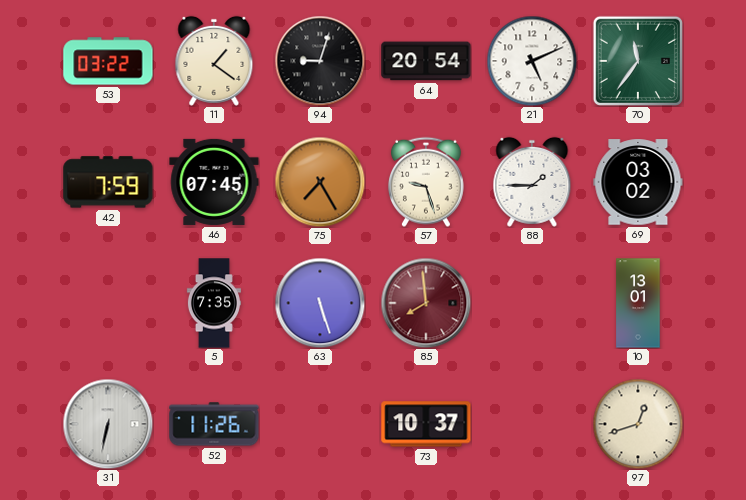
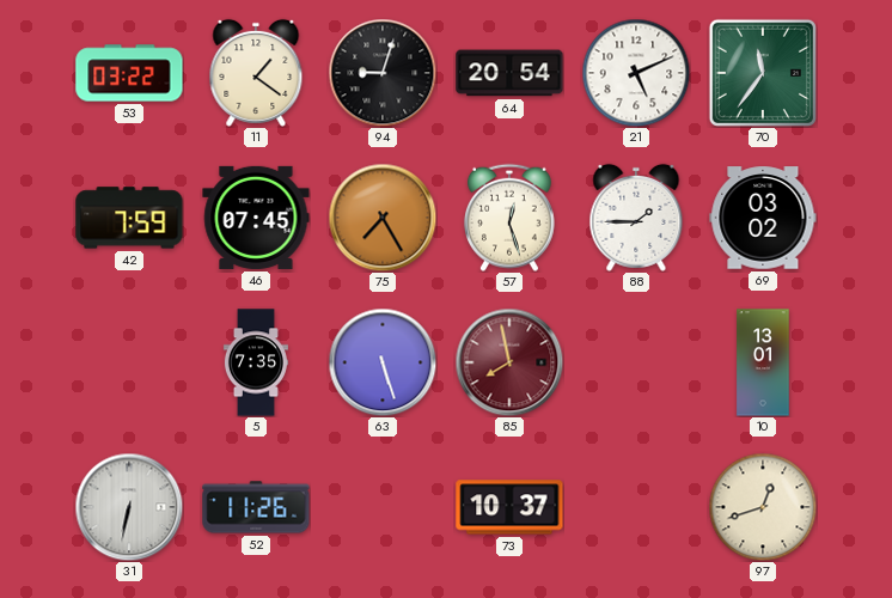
57: 9:27 -> 12:27 (509, 218)
85: 7:59 -> 7:58 (509, 362)
